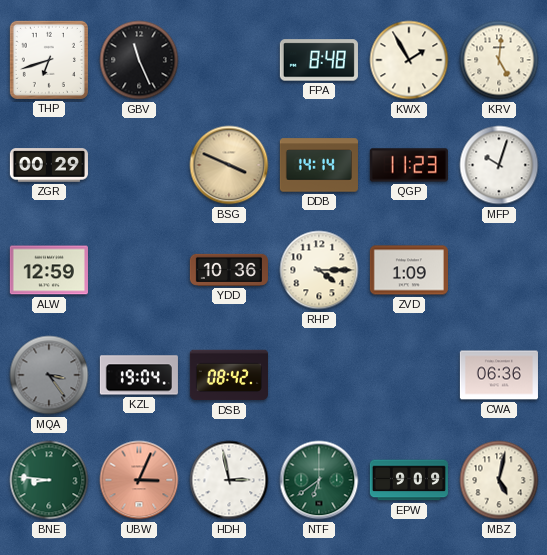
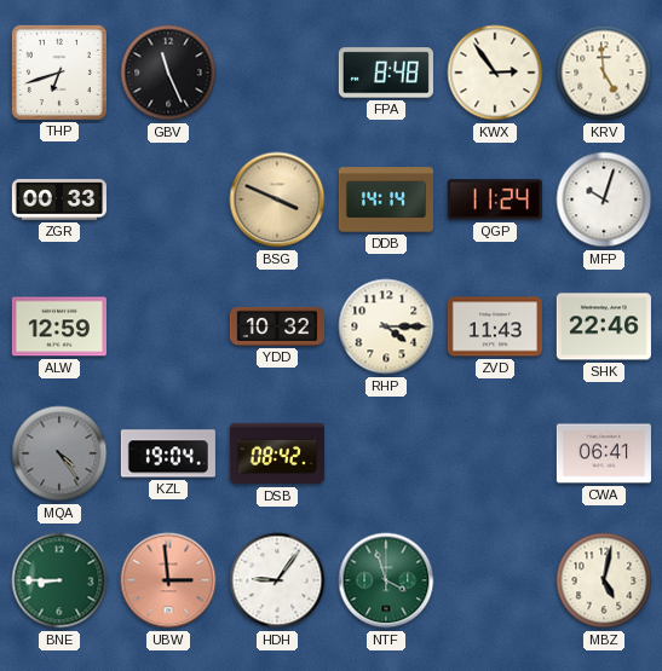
KWX: 1:55 -> 2:54 (495, 73)
KRV: 5:01 -> 4:59 (604, 73)
ZGR: 00:29 -> 00:33 (59, 199)
QGP: 11:23 -> 11:24 (495, 199)
YDD: 10:36 -> 10:32 (277, 326)
ZVD: 1:09 -> 11:43 (495, 326)
SHK: none -> 22:46 (604, 326)
MQA: 3:24 -> 4:24 (59, 453)
CWA: 06:36 -> 06:41 (604, 453)
BNE: 8:46 -> 8:45 (59, 580)
UBW: 3:04 -> 2:59 (168, 580)
HDH: 2:58 -> 9:06 (277, 580)
NTF: 6:39 -> 3:57 (386, 580)
EPW: 9:09 -> none (409, 480)
